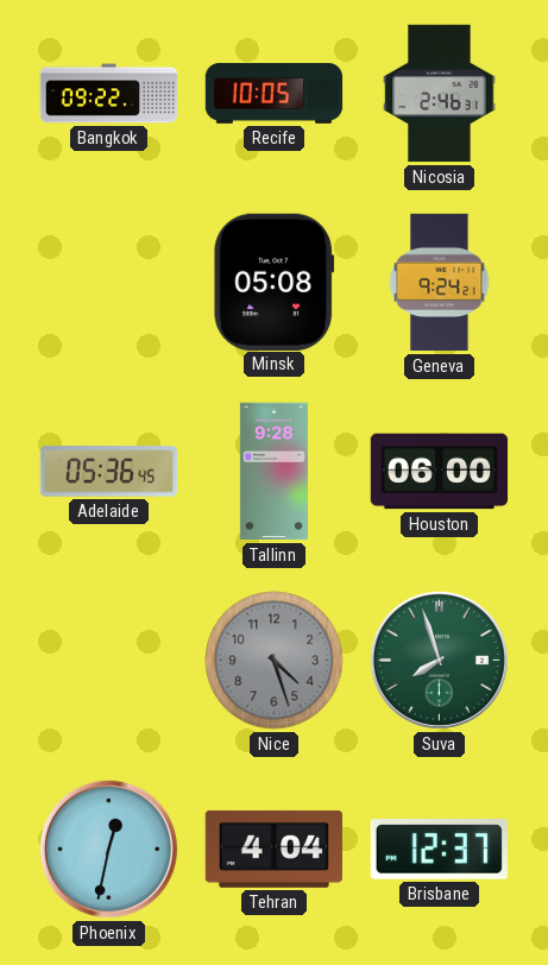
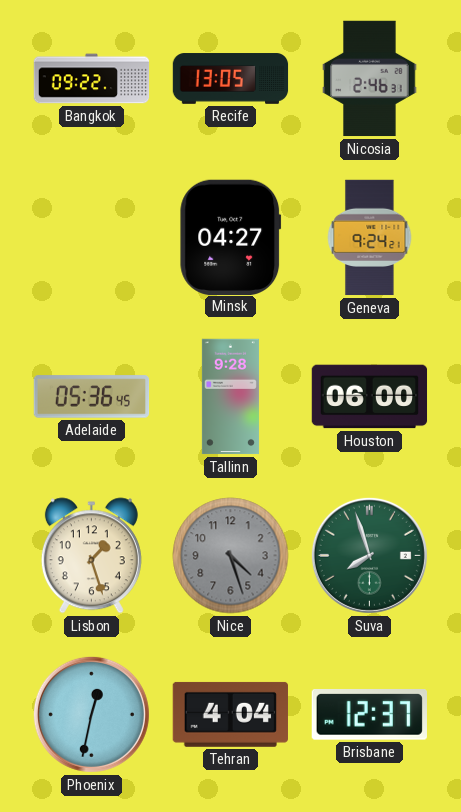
Recife: 10:05 -> 13:05 (231, 79)
Minsk: 05:08 -> 04:27 (231, 237)
Lisbon: none -> 1:27 (91, 556)
